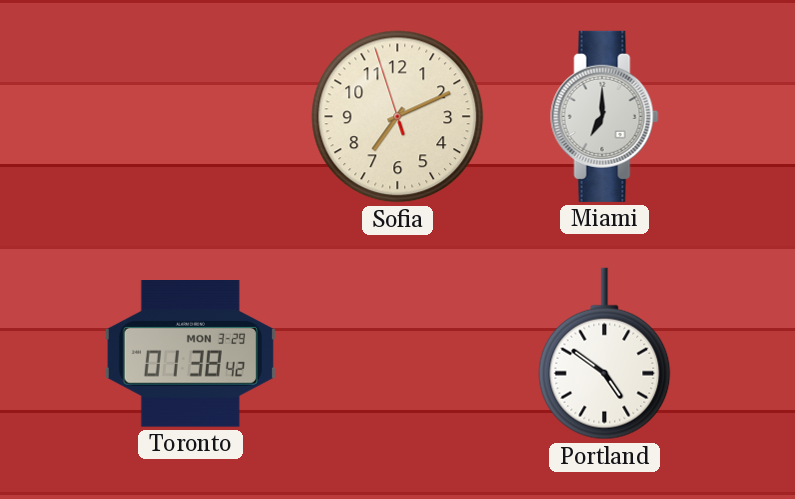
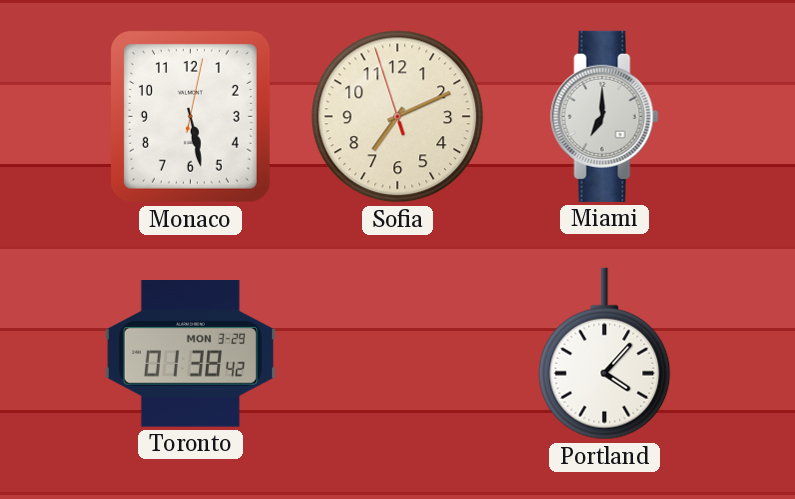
Monaco: none -> 5:28 (190, 116)
Portland: 4:51 -> 4:07 (605, 354)
